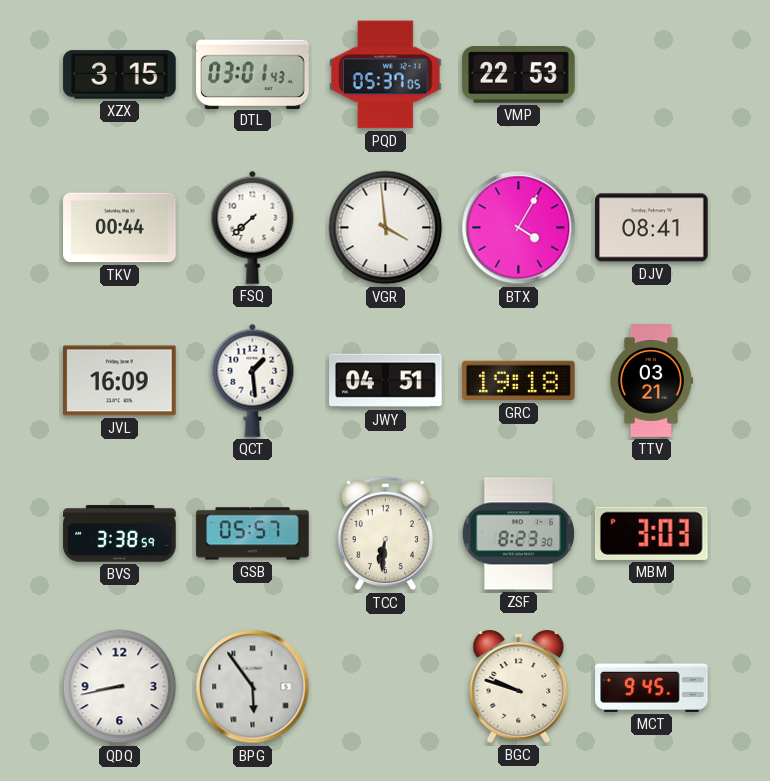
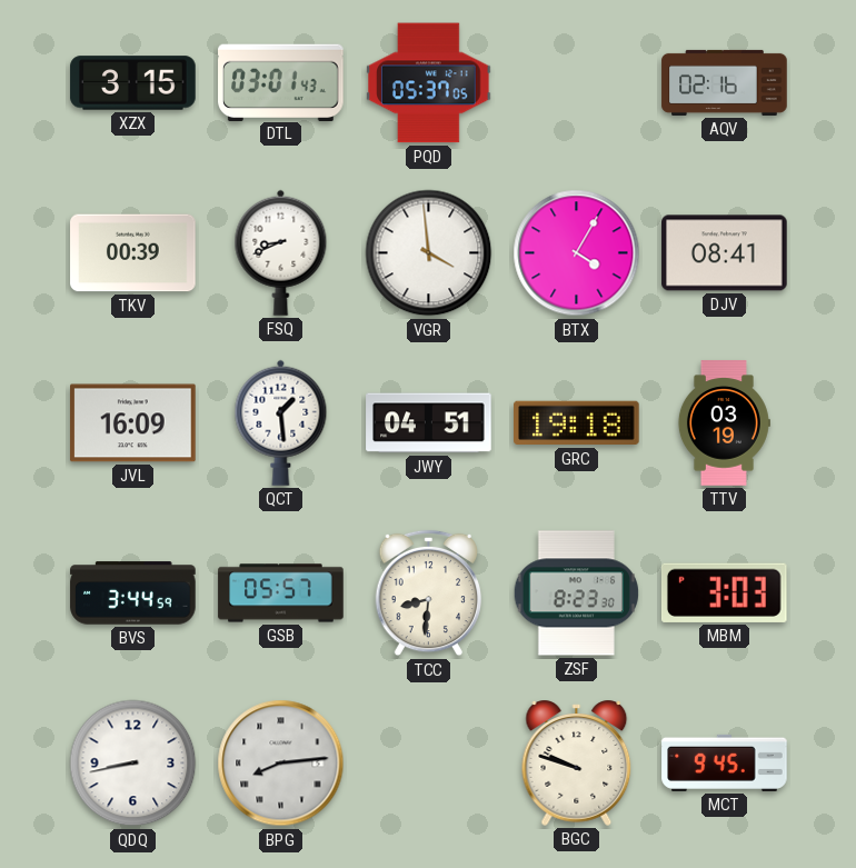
VMP: 22:53 -> none (519, 75)
AQV: none -> 02:16 (725, 82)
TKV: 00:44 -> 00:39 (133, 253)
FSQ: 7:38 -> 8:41 (281, 252)
TTV: 03:21 -> 03:19 (724, 423)
BVS: 3:38 -> 3:44 (133, 593)
TCC: 6:31 -> 8:31 (429, 593)
BPG: 5:54 -> 8:14 (281, 764)
